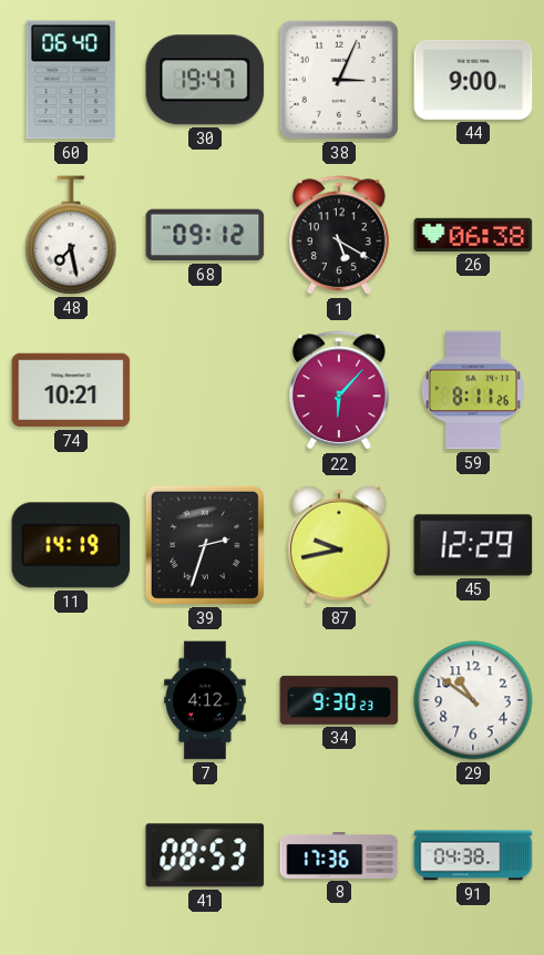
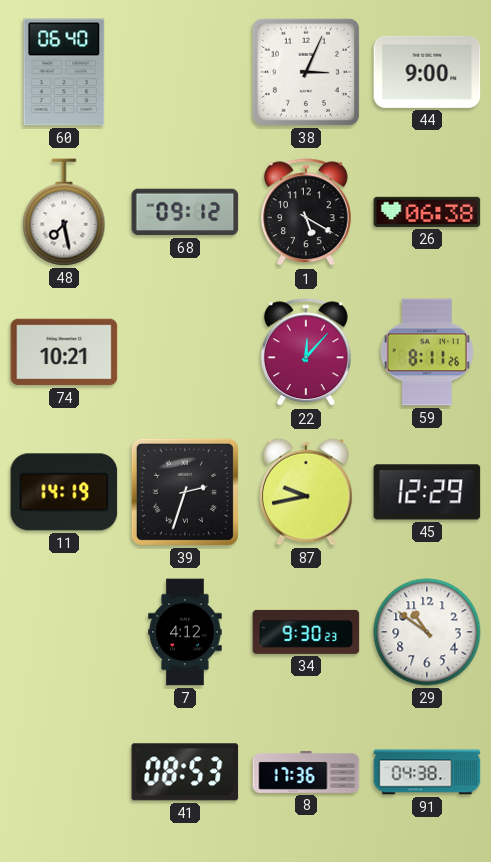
30: 19:47 -> none (205, 80)
22: 6:07 -> 12:07 (306, 353)
